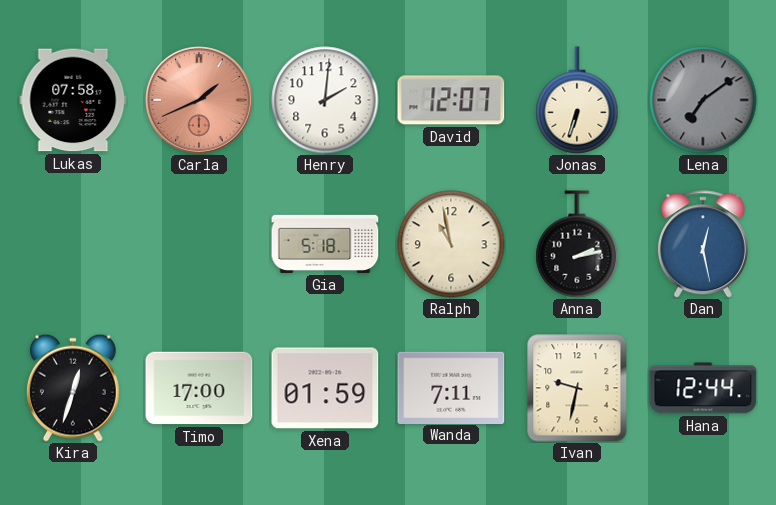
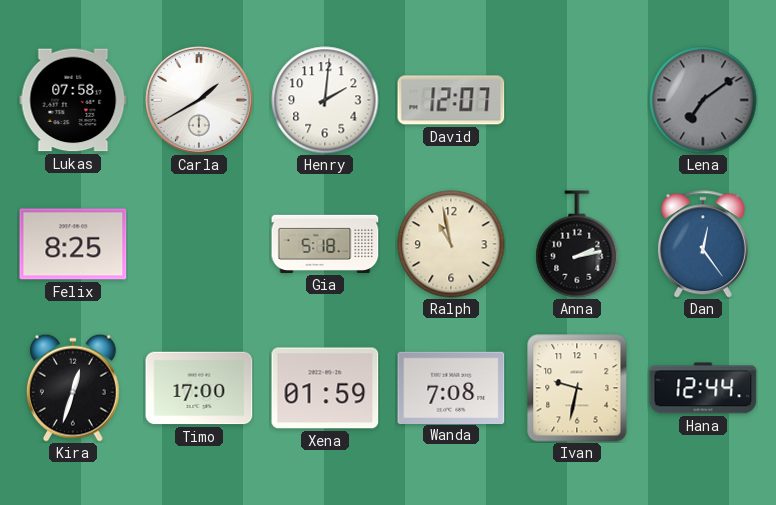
Carla: 1:41 -> 1:40 (200, 101)
Carla dial: salmon -> white (200, 101)
Jonas: 6:33 -> none (577, 100)
Felix: none -> 8:25 (73, 244)
Dan: 12:28 -> 12:24 (703, 244)
Wanda: 7:11 -> 7:08 (451, 387)
